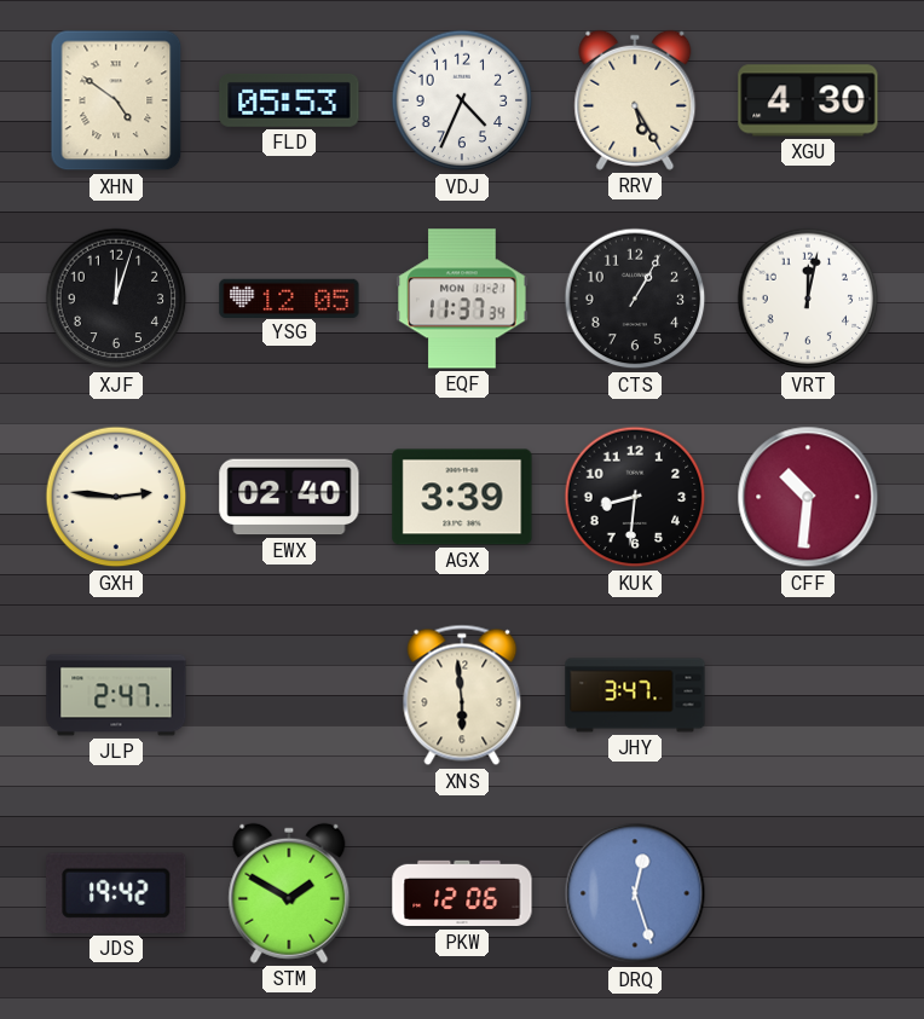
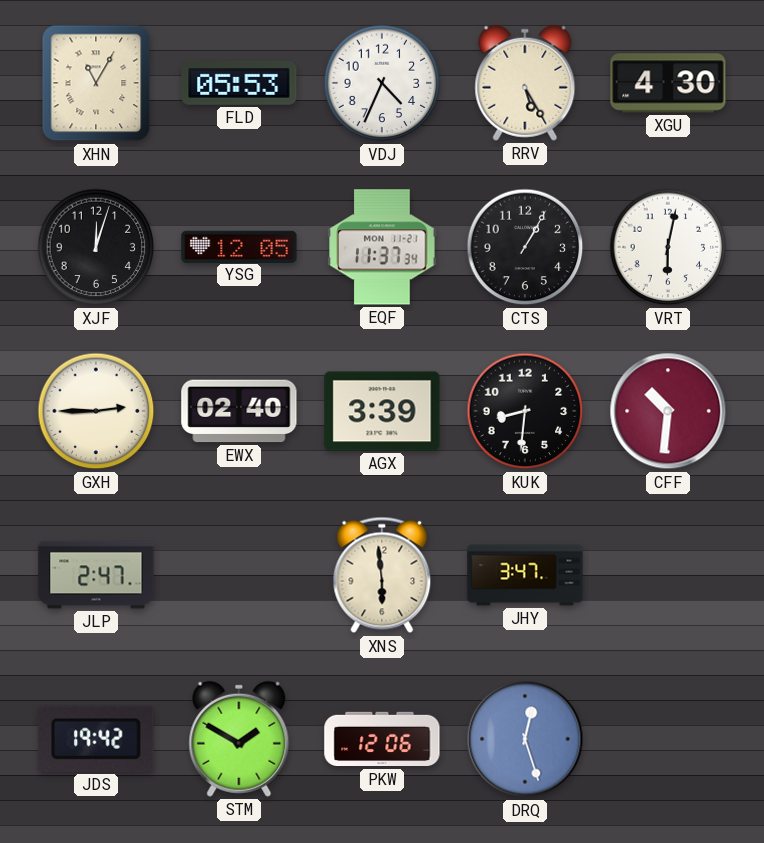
XHN: 4:51 -> 11:05 (96, 83)
VRT: 12:02 -> 6:02 (668, 247)
GXH: 2:46 -> 2:45 (96, 411)
